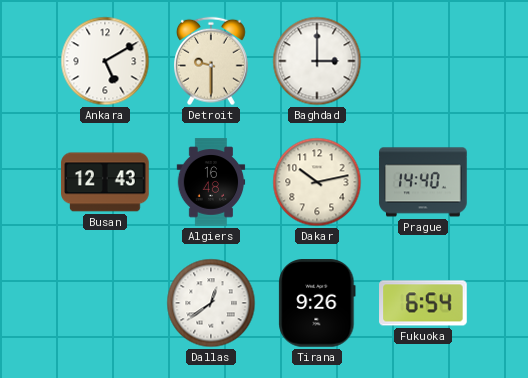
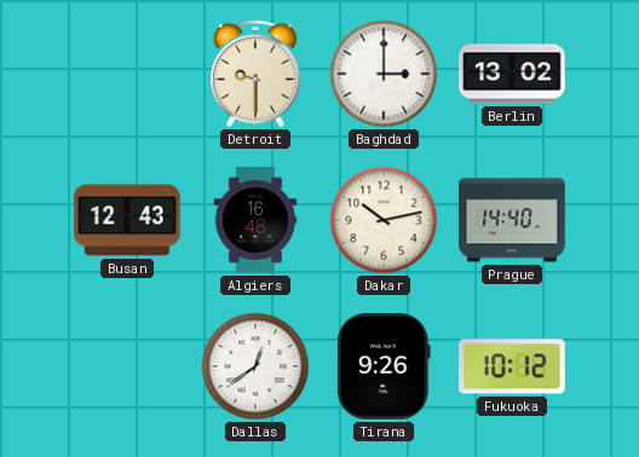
Ankara: 5:10 -> none (105, 61)
Berlin: none -> 13:02 (512, 74)
Fukuoka: 6:54 -> 10:12 (512, 366)
